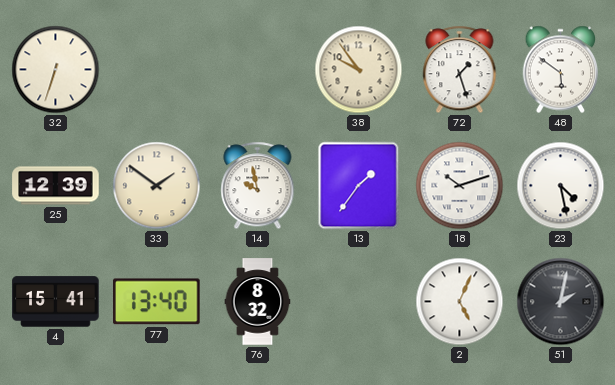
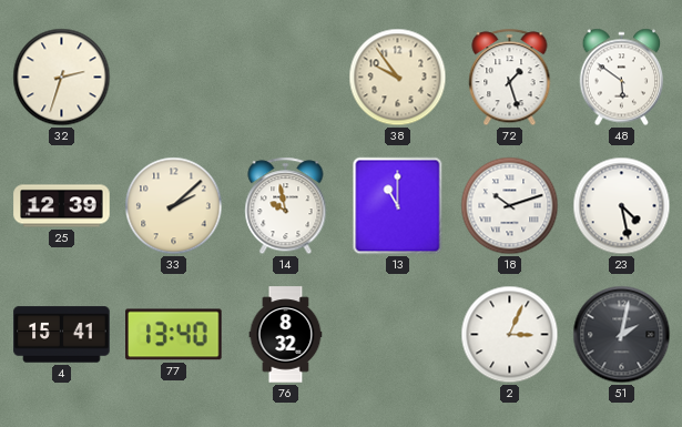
32: 6:33 -> 2:33 (62, 78)
33: 1:51 -> 2:08 (174, 206)
13: 1:36 -> 11:00 (398, 206)
2: 5:04 -> 3:04 (510, 335)
